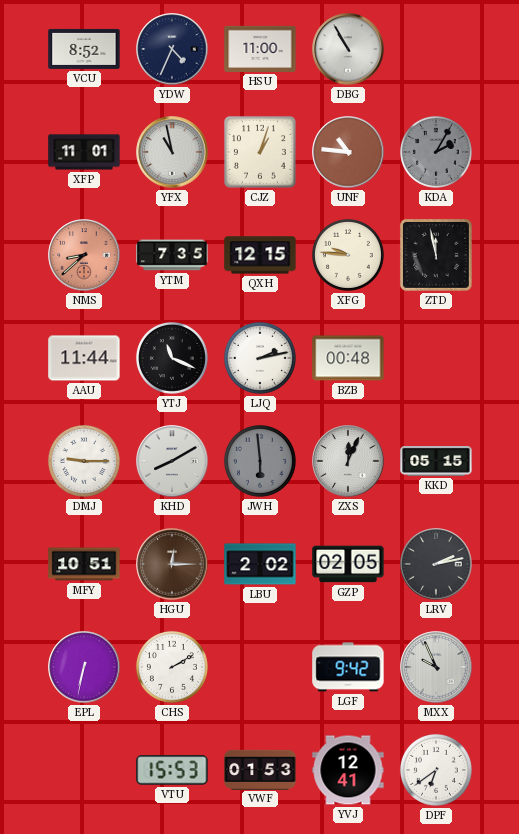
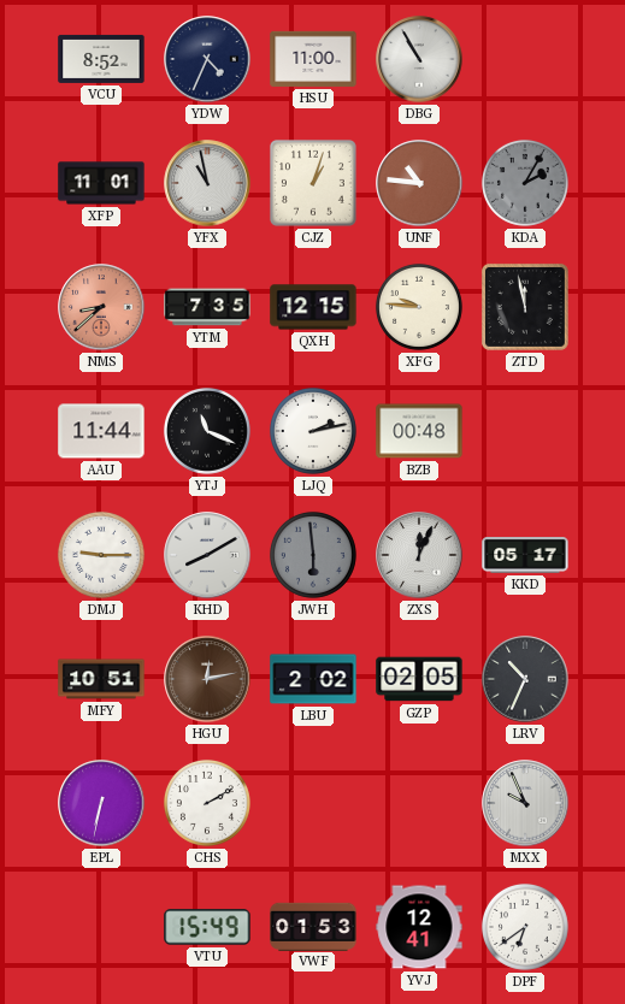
KKD: 05:15 -> 05:17 (525, 556)
HGU: 12:15 -> 12:13 (207, 679)
LRV: 2:13 -> 10:34 (525, 679)
LGF: 9:42 -> none (348, 667)
VTU: 15:53 -> 15:49 (207, 927)
